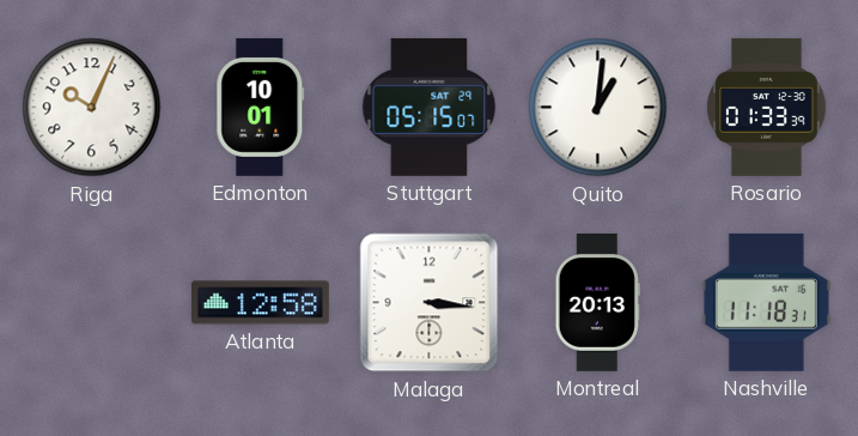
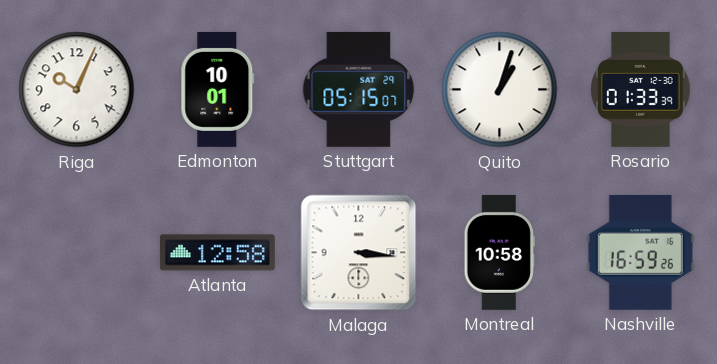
Quito: 1:01 -> 1:03 (500, 90)
Montreal: 20:13 -> 10:58 (499, 252)
Nashville: 11:18 -> 16:59 (640, 252)
